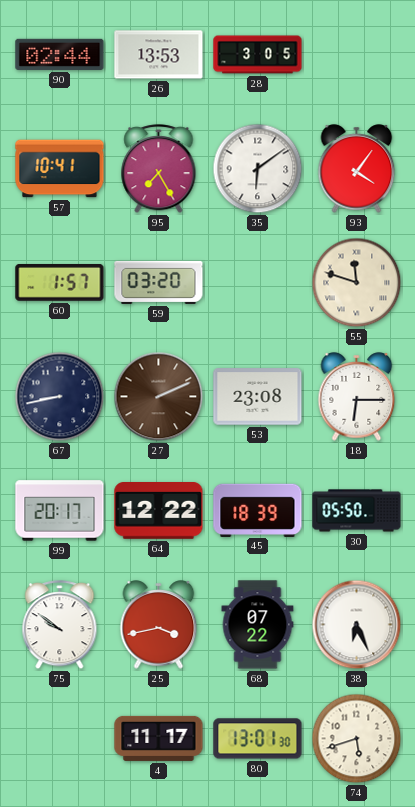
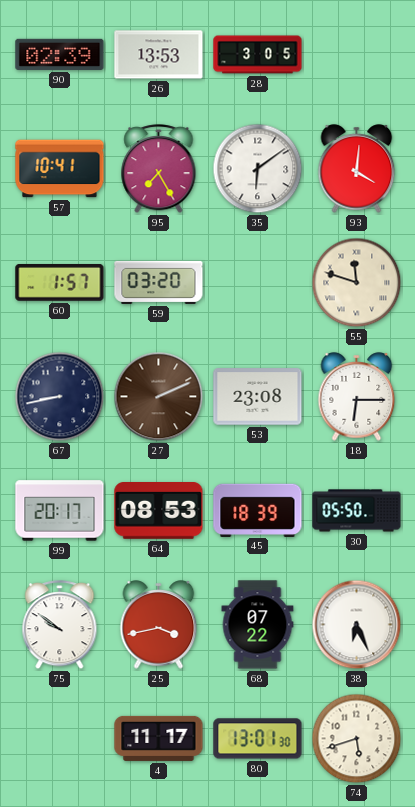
90: 02:44 -> 02:39 (60, 54)
93: 4:06 -> 4:01 (357, 169)
64: 12:22 -> 08:53 (159, 511)
